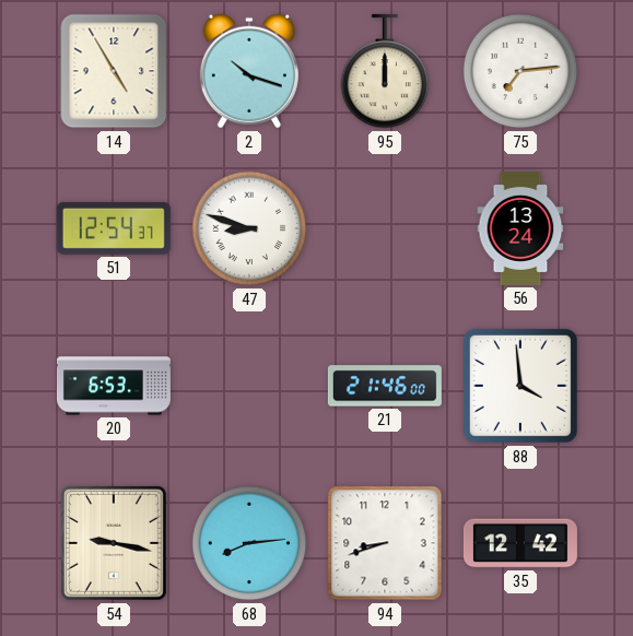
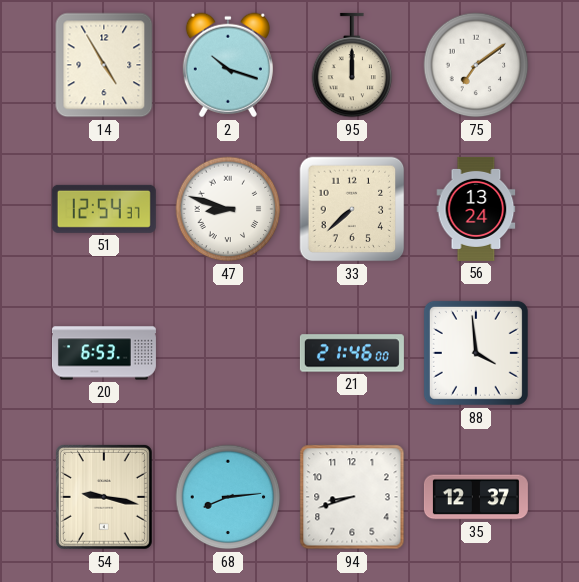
75: 7:14 -> 7:09 (476, 65)
33: none -> 7:38 (352, 209)
35: 12:42 -> 12:37 (476, 497)
